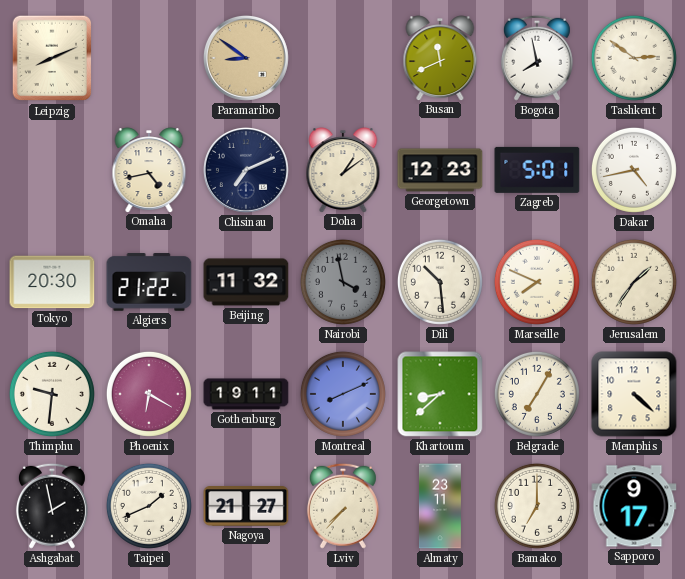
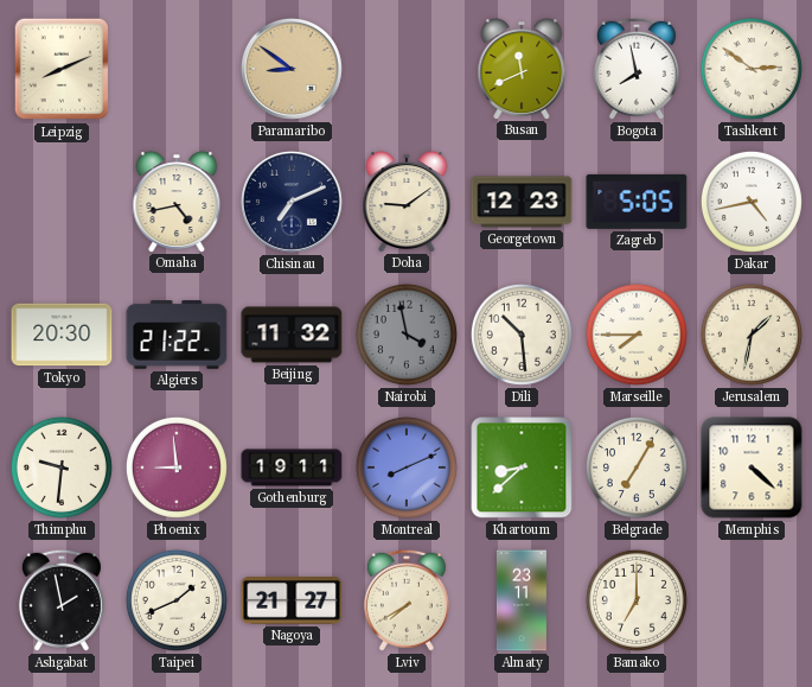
Doha: 1:09 -> 9:09 (407, 202)
Zagreb: 5:01 -> 5:05 (637, 202)
Marseille: 7:49 -> 7:45 (637, 335)
Jerusalem: 1:36 -> 1:32 (752, 335)
Phoenix: 6:20 -> 8:59 (177, 467)
Lviv: 7:37 -> 7:40 (407, 600)
Sapporo: 9:17 -> none (634, 506)
